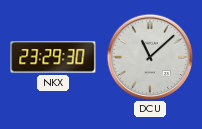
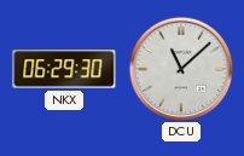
NKX: 23:29 -> 06:29 (64, 69)
